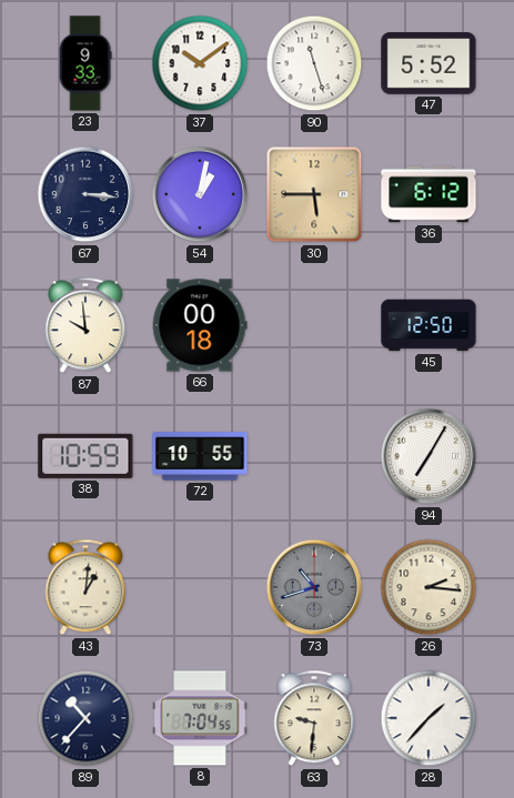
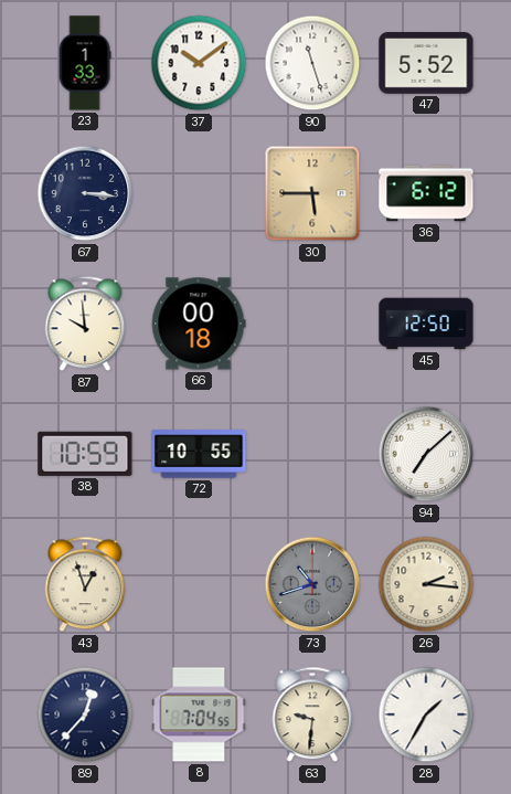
23: 9:33 -> 1:33 (85, 63)
54: 1:02 -> none (200, 194)
94: 7:05 -> 7:08 (426, 454)
43: 1:01 -> 12:57 (85, 584)
89: 10:37 -> 12:37 (85, 714)
28: 1:37 -> 1:35 (426, 714)
